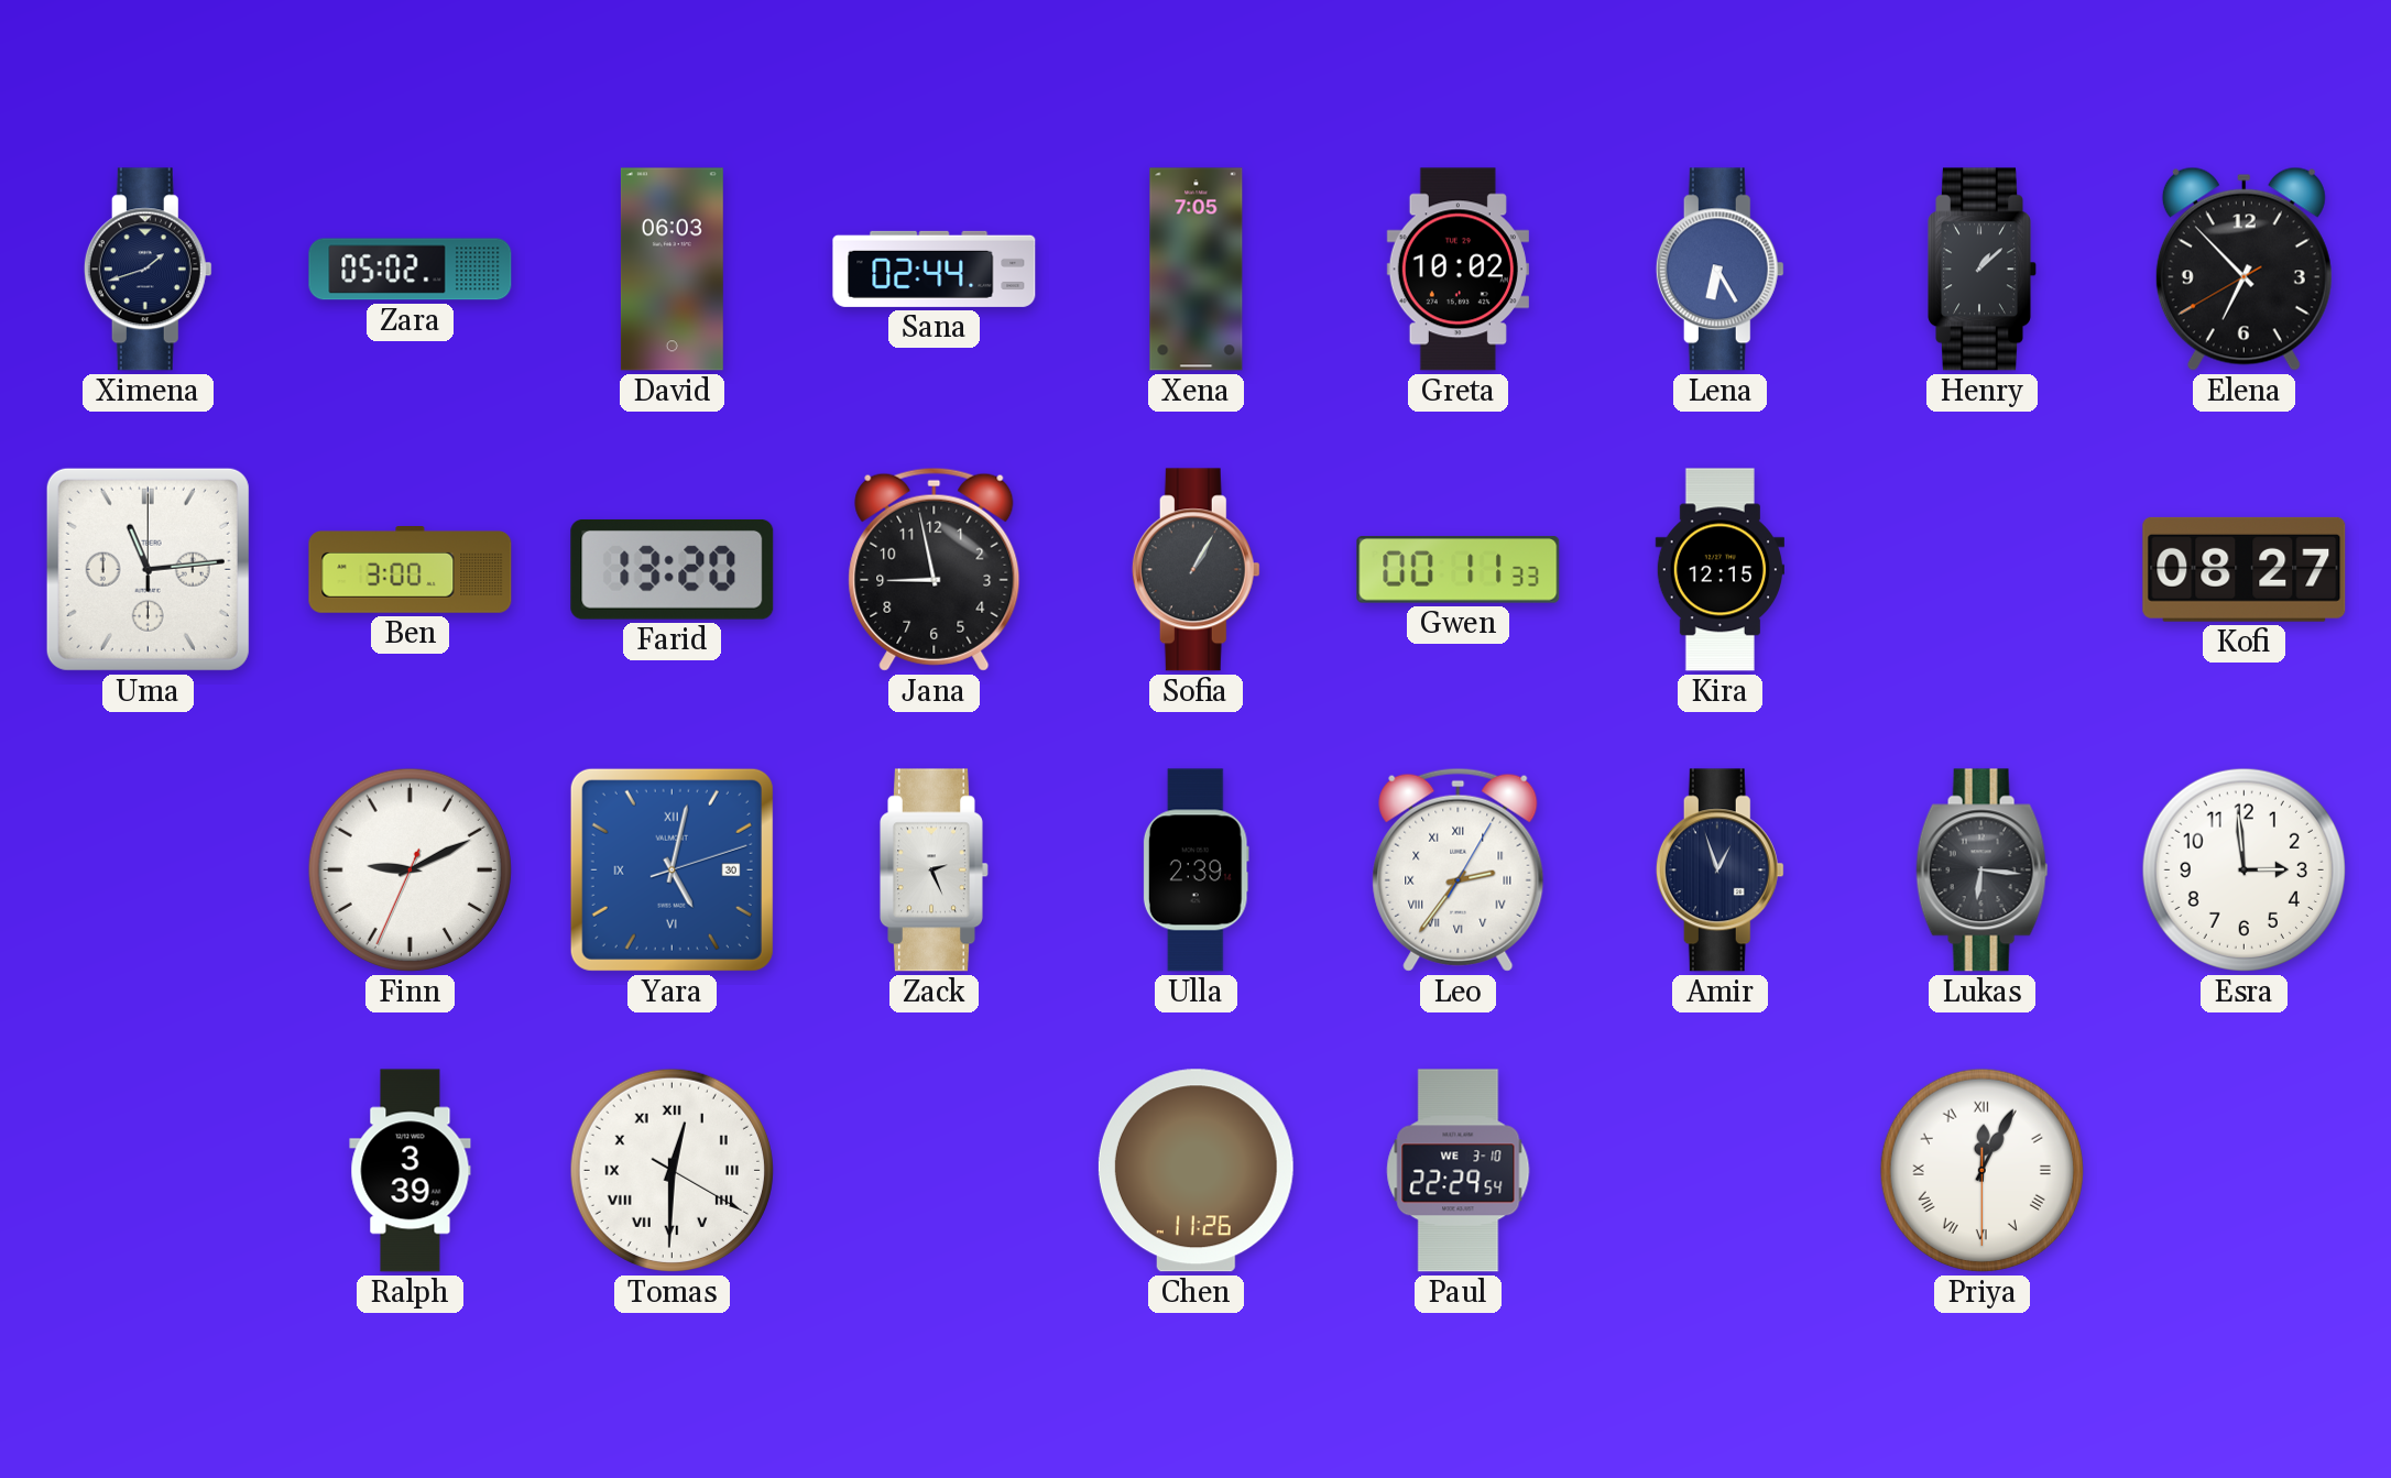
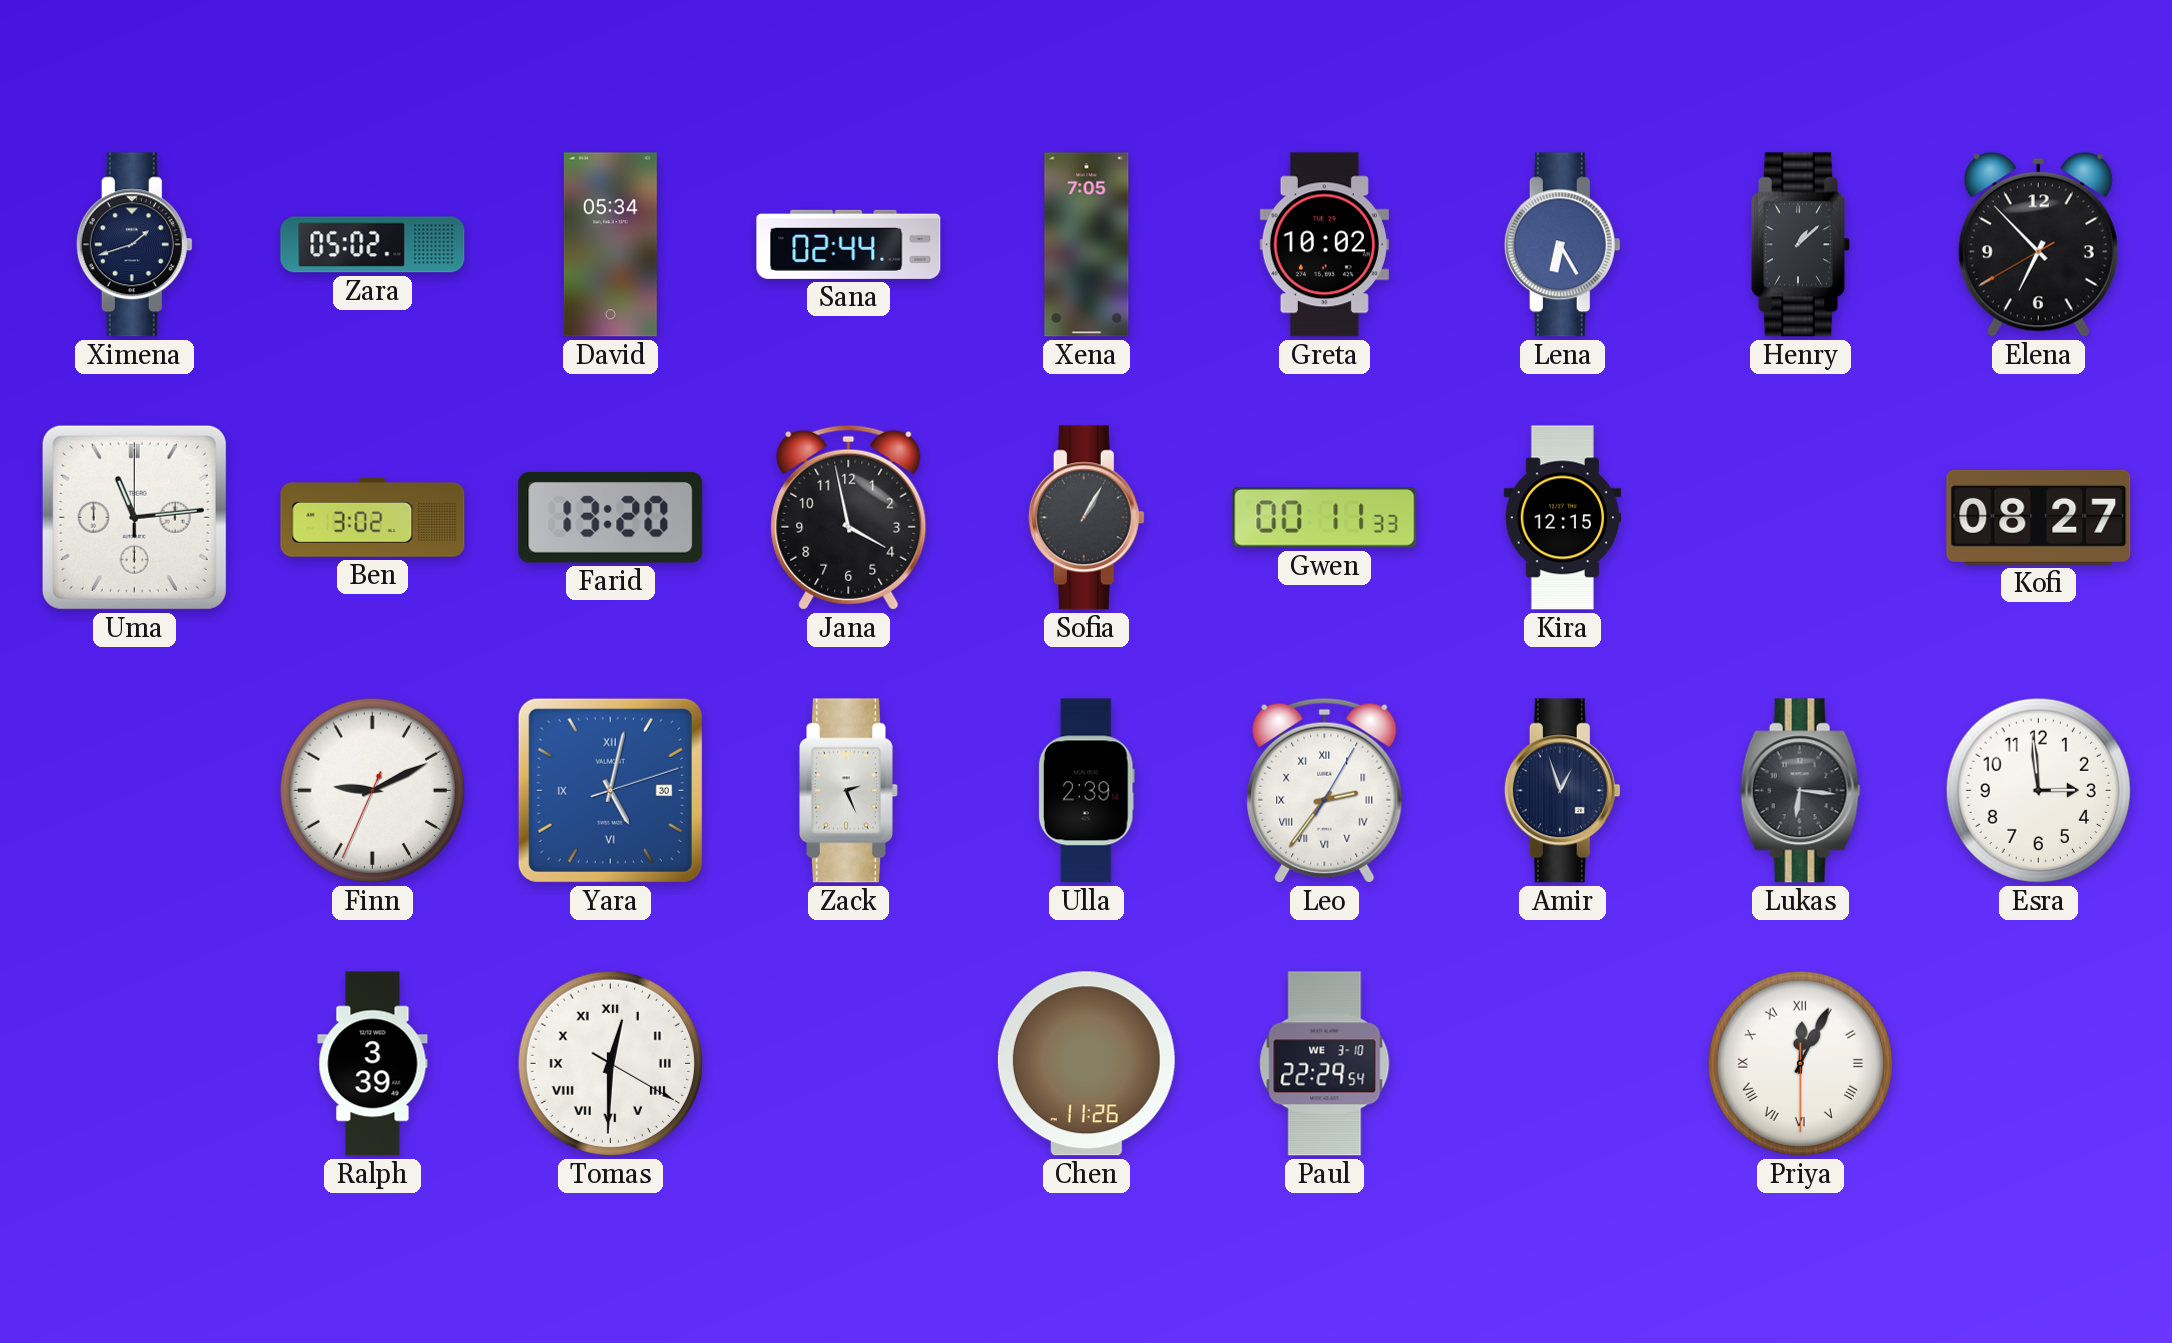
David: 06:03 -> 05:34 (610, 245)
Ben: 3:00 -> 3:02 (373, 518)
Jana: 8:58 -> 3:58 (849, 517)
